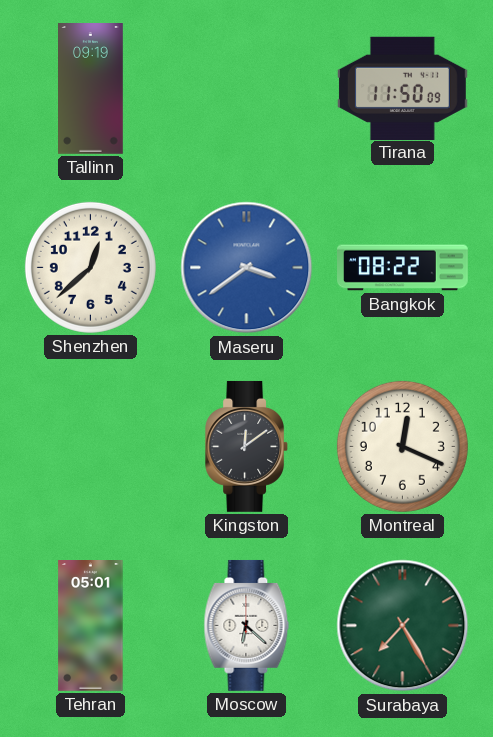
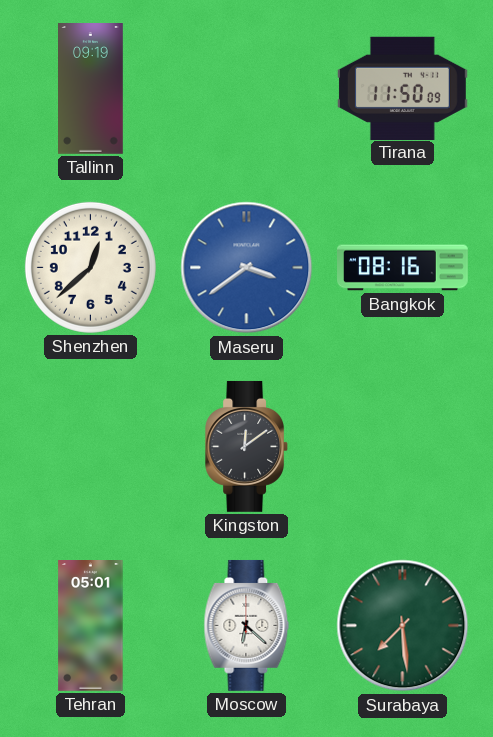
Bangkok: 08:22 -> 08:16 (403, 268)
Montreal: 12:19 -> none (402, 446)
Surabaya: 7:25 -> 7:29 (403, 626)
